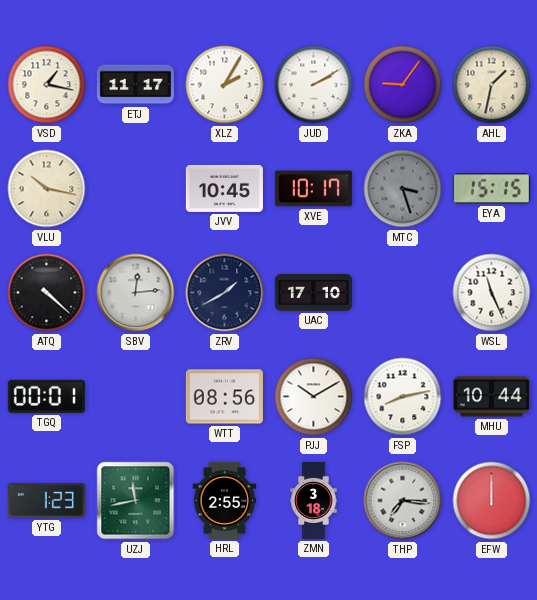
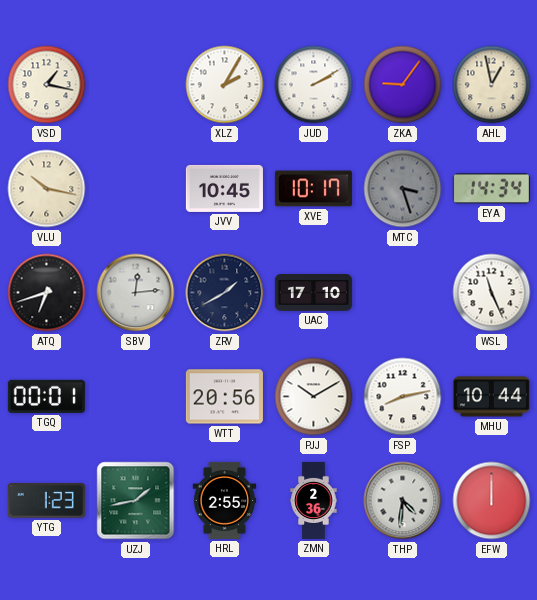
ETJ: 11:17 -> none (135, 85)
AHL: 1:32 -> 12:58 (492, 85)
EYA: 15:15 -> 14:34 (491, 189)
ATQ: 4:22 -> 6:42 (47, 293)
WTT: 08:56 -> 20:56 (224, 397)
UZJ: 11:43 -> 1:43 (136, 501)
ZMN: 3:18 -> 2:36 (314, 500)
THP: 7:16 -> 4:31 (403, 501)
